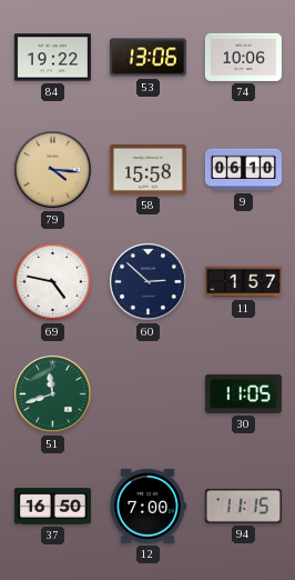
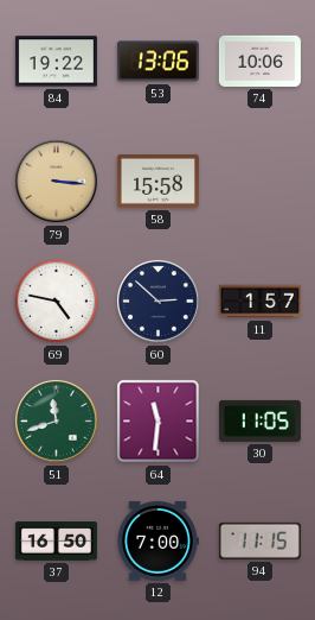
79: 4:16 -> 3:16 (57, 182)
9: 06:10 -> none (243, 170)
64: none -> 11:31 (159, 422)
